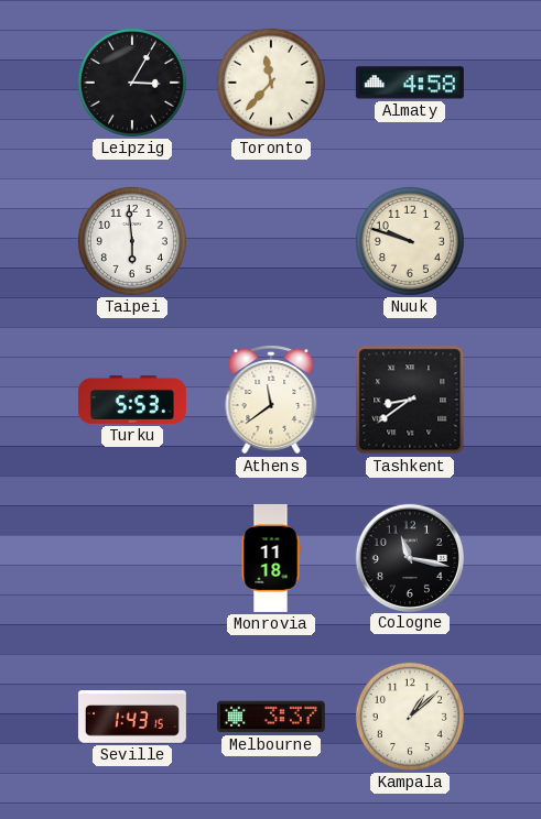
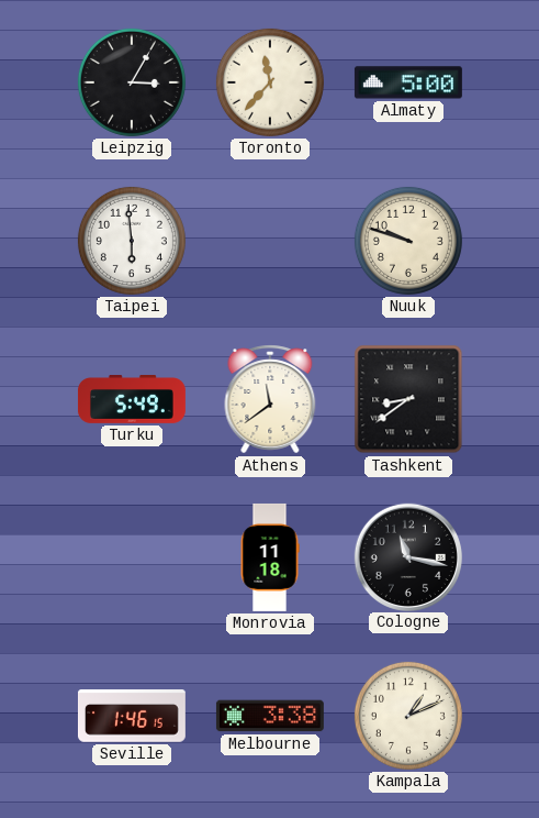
Almaty: 4:58 -> 5:00 (408, 82)
Turku: 5:53 -> 5:49 (132, 400)
Seville: 1:43 -> 1:46 (132, 716)
Melbourne: 3:37 -> 3:38 (270, 716)
Kampala: 1:08 -> 1:11 (408, 716)
